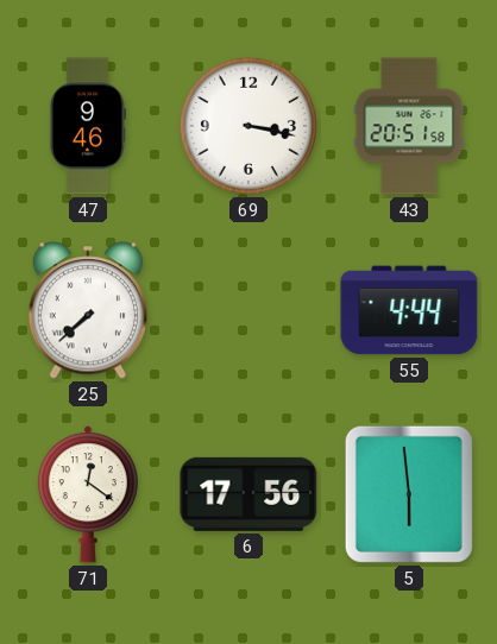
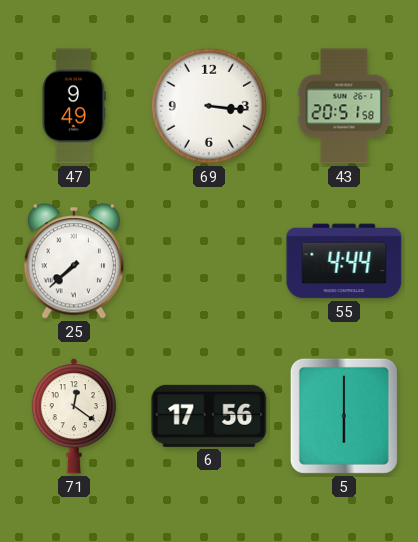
47: 9:46 -> 9:49 (73, 106)
69: 3:17 -> 3:16 (209, 106)
5: 5:59 -> 6:00 (344, 416)
